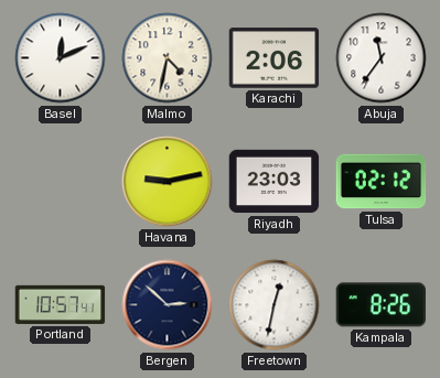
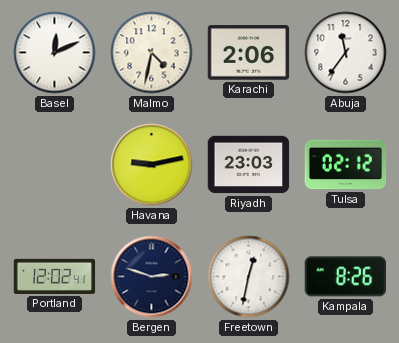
Portland: 10:57 -> 12:02 (55, 276)
Bergen: 2:52 -> 2:48 (152, 277)
